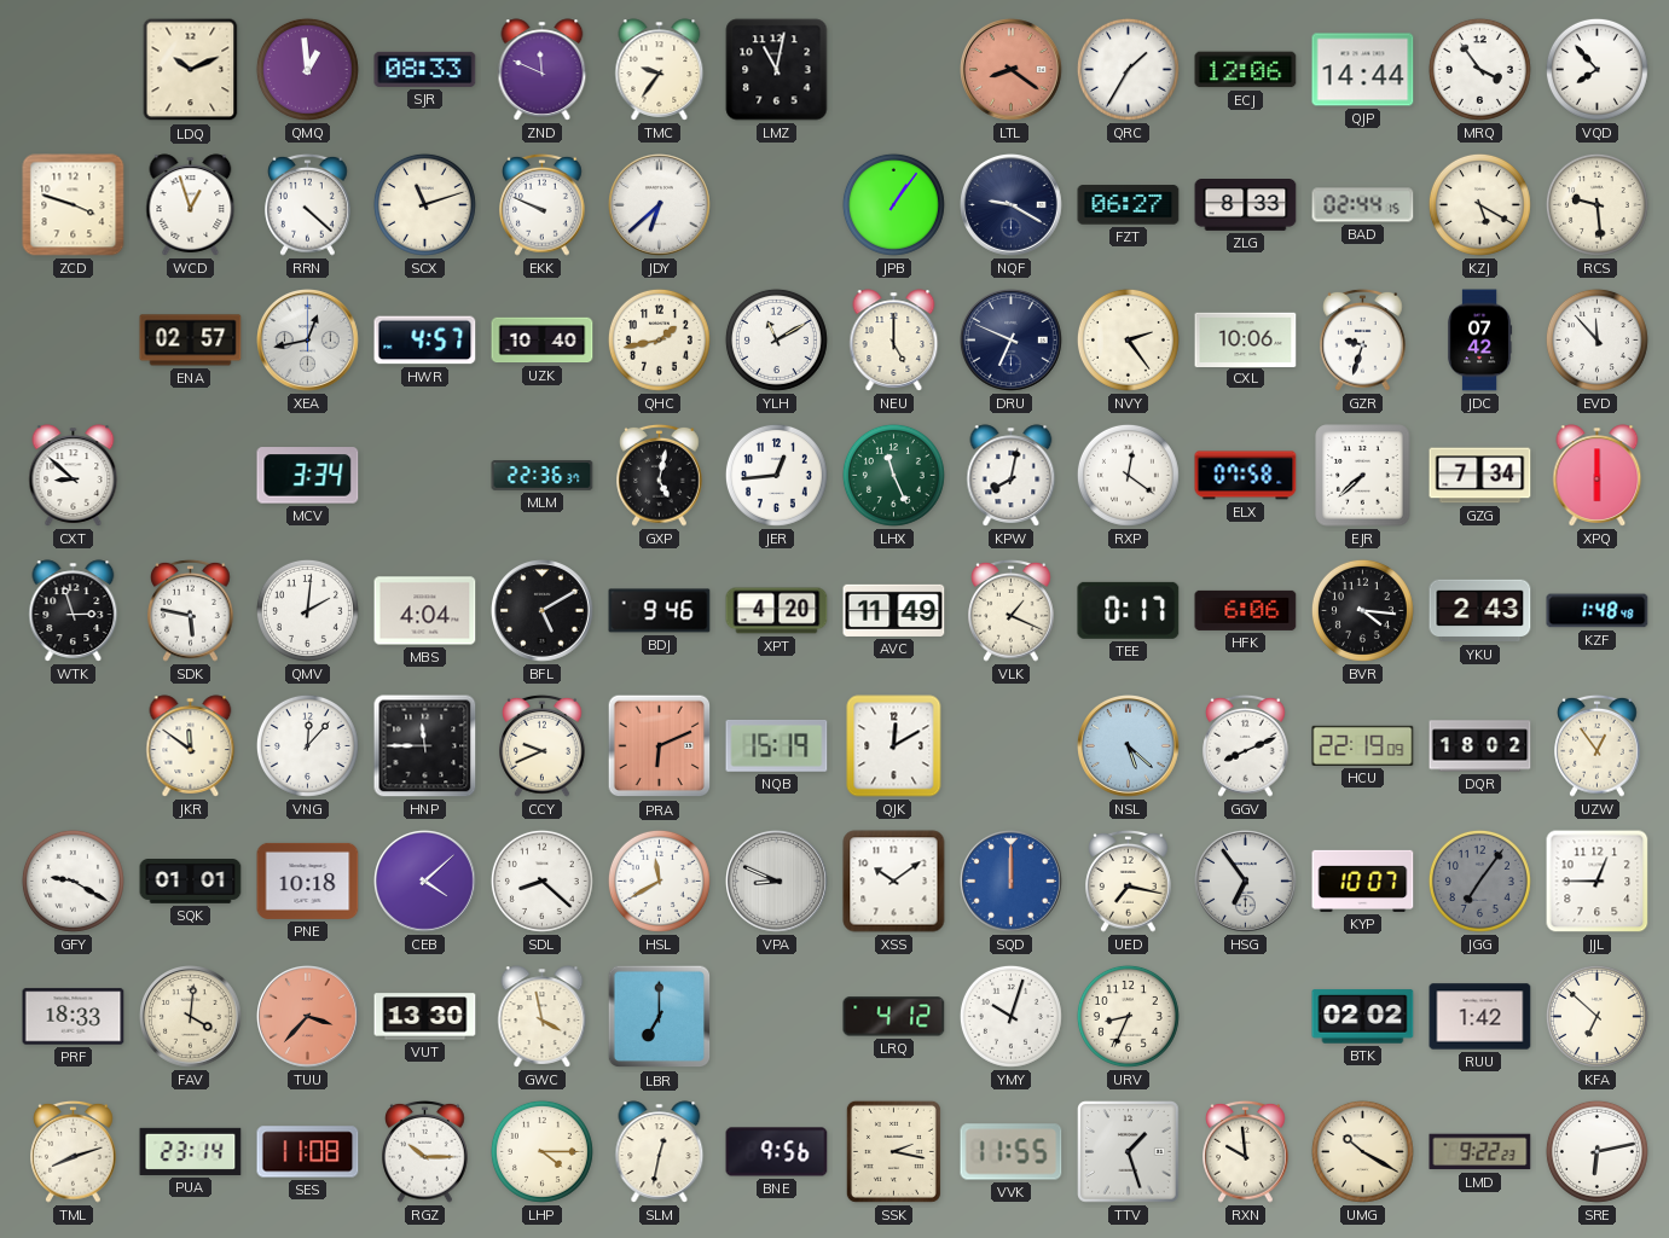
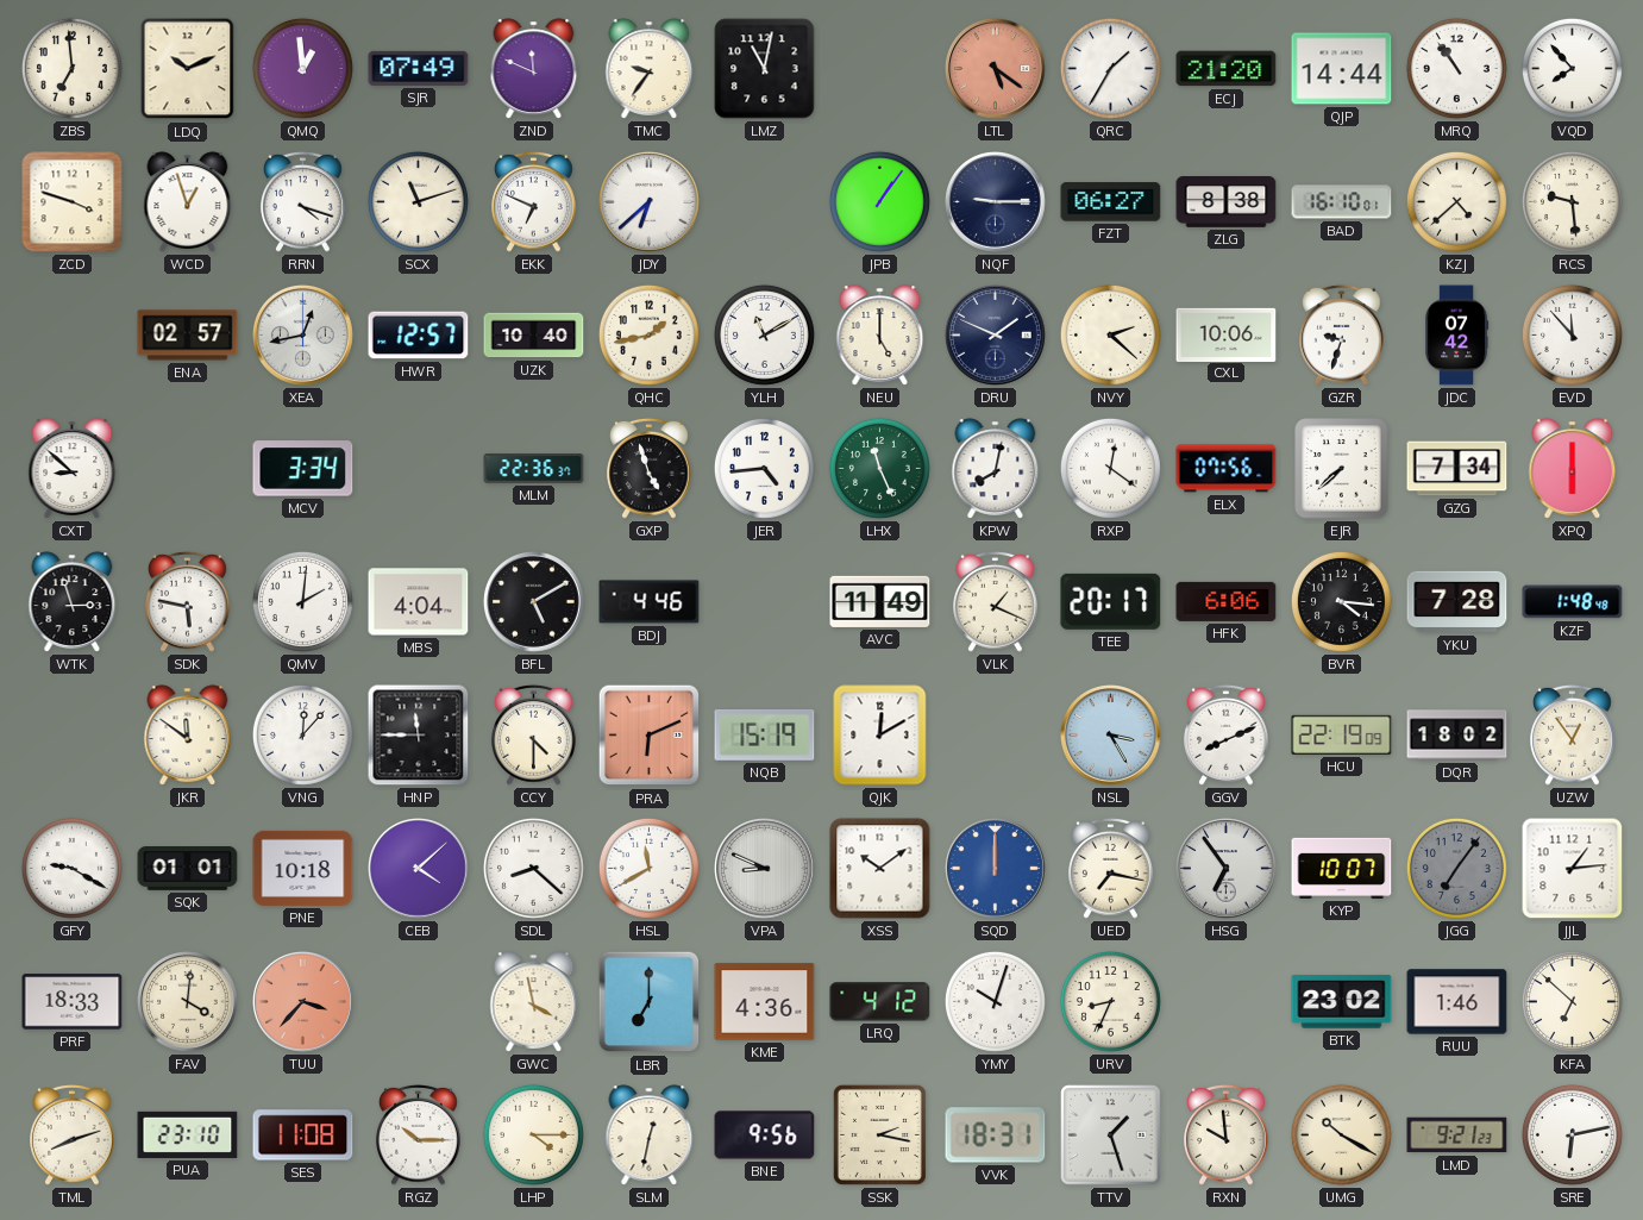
ZBS: none -> 6:59 (71, 68)
SJR: 08:33 -> 07:49 (419, 68)
LTL: 8:21 -> 5:21 (996, 69)
ECJ: 12:06 -> 21:20 (1227, 69)
MRQ: 3:54 -> 10:54 (1456, 68)
RRN: 4:22 -> 4:18 (303, 201)
EKK: 9:49 -> 6:49 (534, 201)
NQF: 9:20 -> 9:15 (996, 202)
ZLG: 8:33 -> 8:38 (1227, 202)
BAD: 02:44 -> 16:10 (1342, 202)
KZJ: 5:20 -> 4:38 (1456, 201)
HWR: 4:57 -> 12:57 (419, 336)
DRU: 6:49 -> 1:49 (996, 336)
NVY: 2:24 -> 2:22 (1110, 334)
GXP: 5:02 -> 4:57 (650, 468)
JER: 12:44 -> 4:44 (764, 468)
ELX: 07:58 -> 07:56 (1227, 469)
BDJ: 9:46 -> 4:46 (650, 602)
XPT: 4:20 -> none (777, 611)
TEE: 0:17 -> 20:17 (1111, 601)
YKU: 2:43 -> 7:28 (1457, 602)
CCY: 9:41 -> 4:30 (534, 734)
NSL: 5:22 -> 3:25 (1111, 736)
JJL: 12:45 -> 1:14 (1573, 869)
VUT: 13:30 -> none (425, 1017)
KME: none -> 4:36 (765, 1002)
BTK: 02:02 -> 23:02 (1342, 1002)
RUU: 1:42 -> 1:46 (1457, 1002)
PUA: 23:14 -> 23:10 (188, 1134)
VVK: 11:55 -> 18:31 (996, 1135)
LMD: 9:22 -> 9:21 (1457, 1135)
